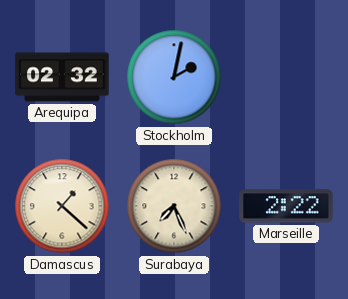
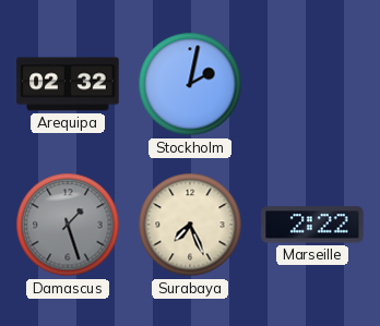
Damascus: 1:22 -> 1:27 (68, 225)
Damascus dial: cream -> grey (68, 225)
